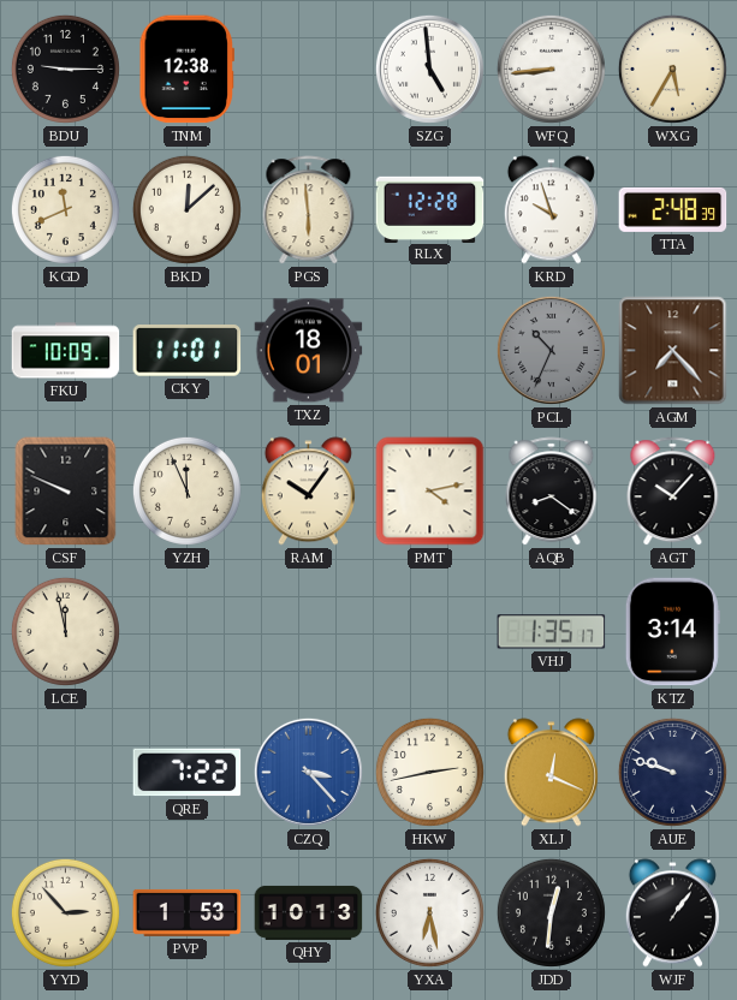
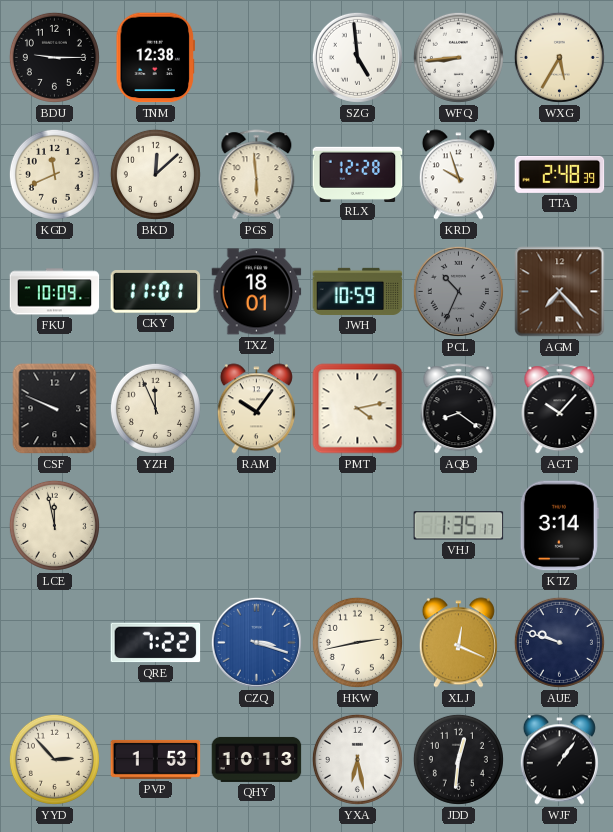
JWH: none -> 10:59 (358, 291)
CZQ: 3:23 -> 3:18 (256, 642)
